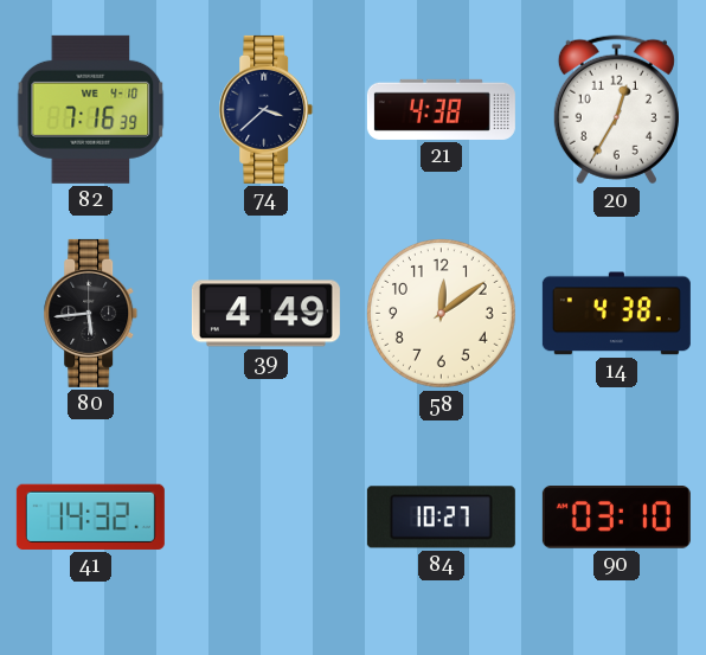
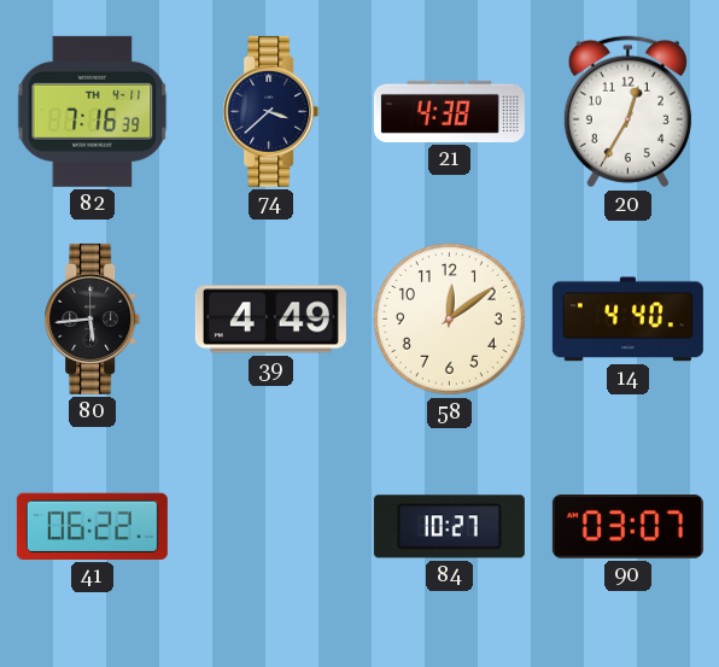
82 date: WE 4-10 -> TH 4-11 (93, 111)
14: 4:38 -> 4:40 (627, 320)
41: 14:32 -> 06:22 (92, 526)
90: 03:10 -> 03:07 (627, 527)
